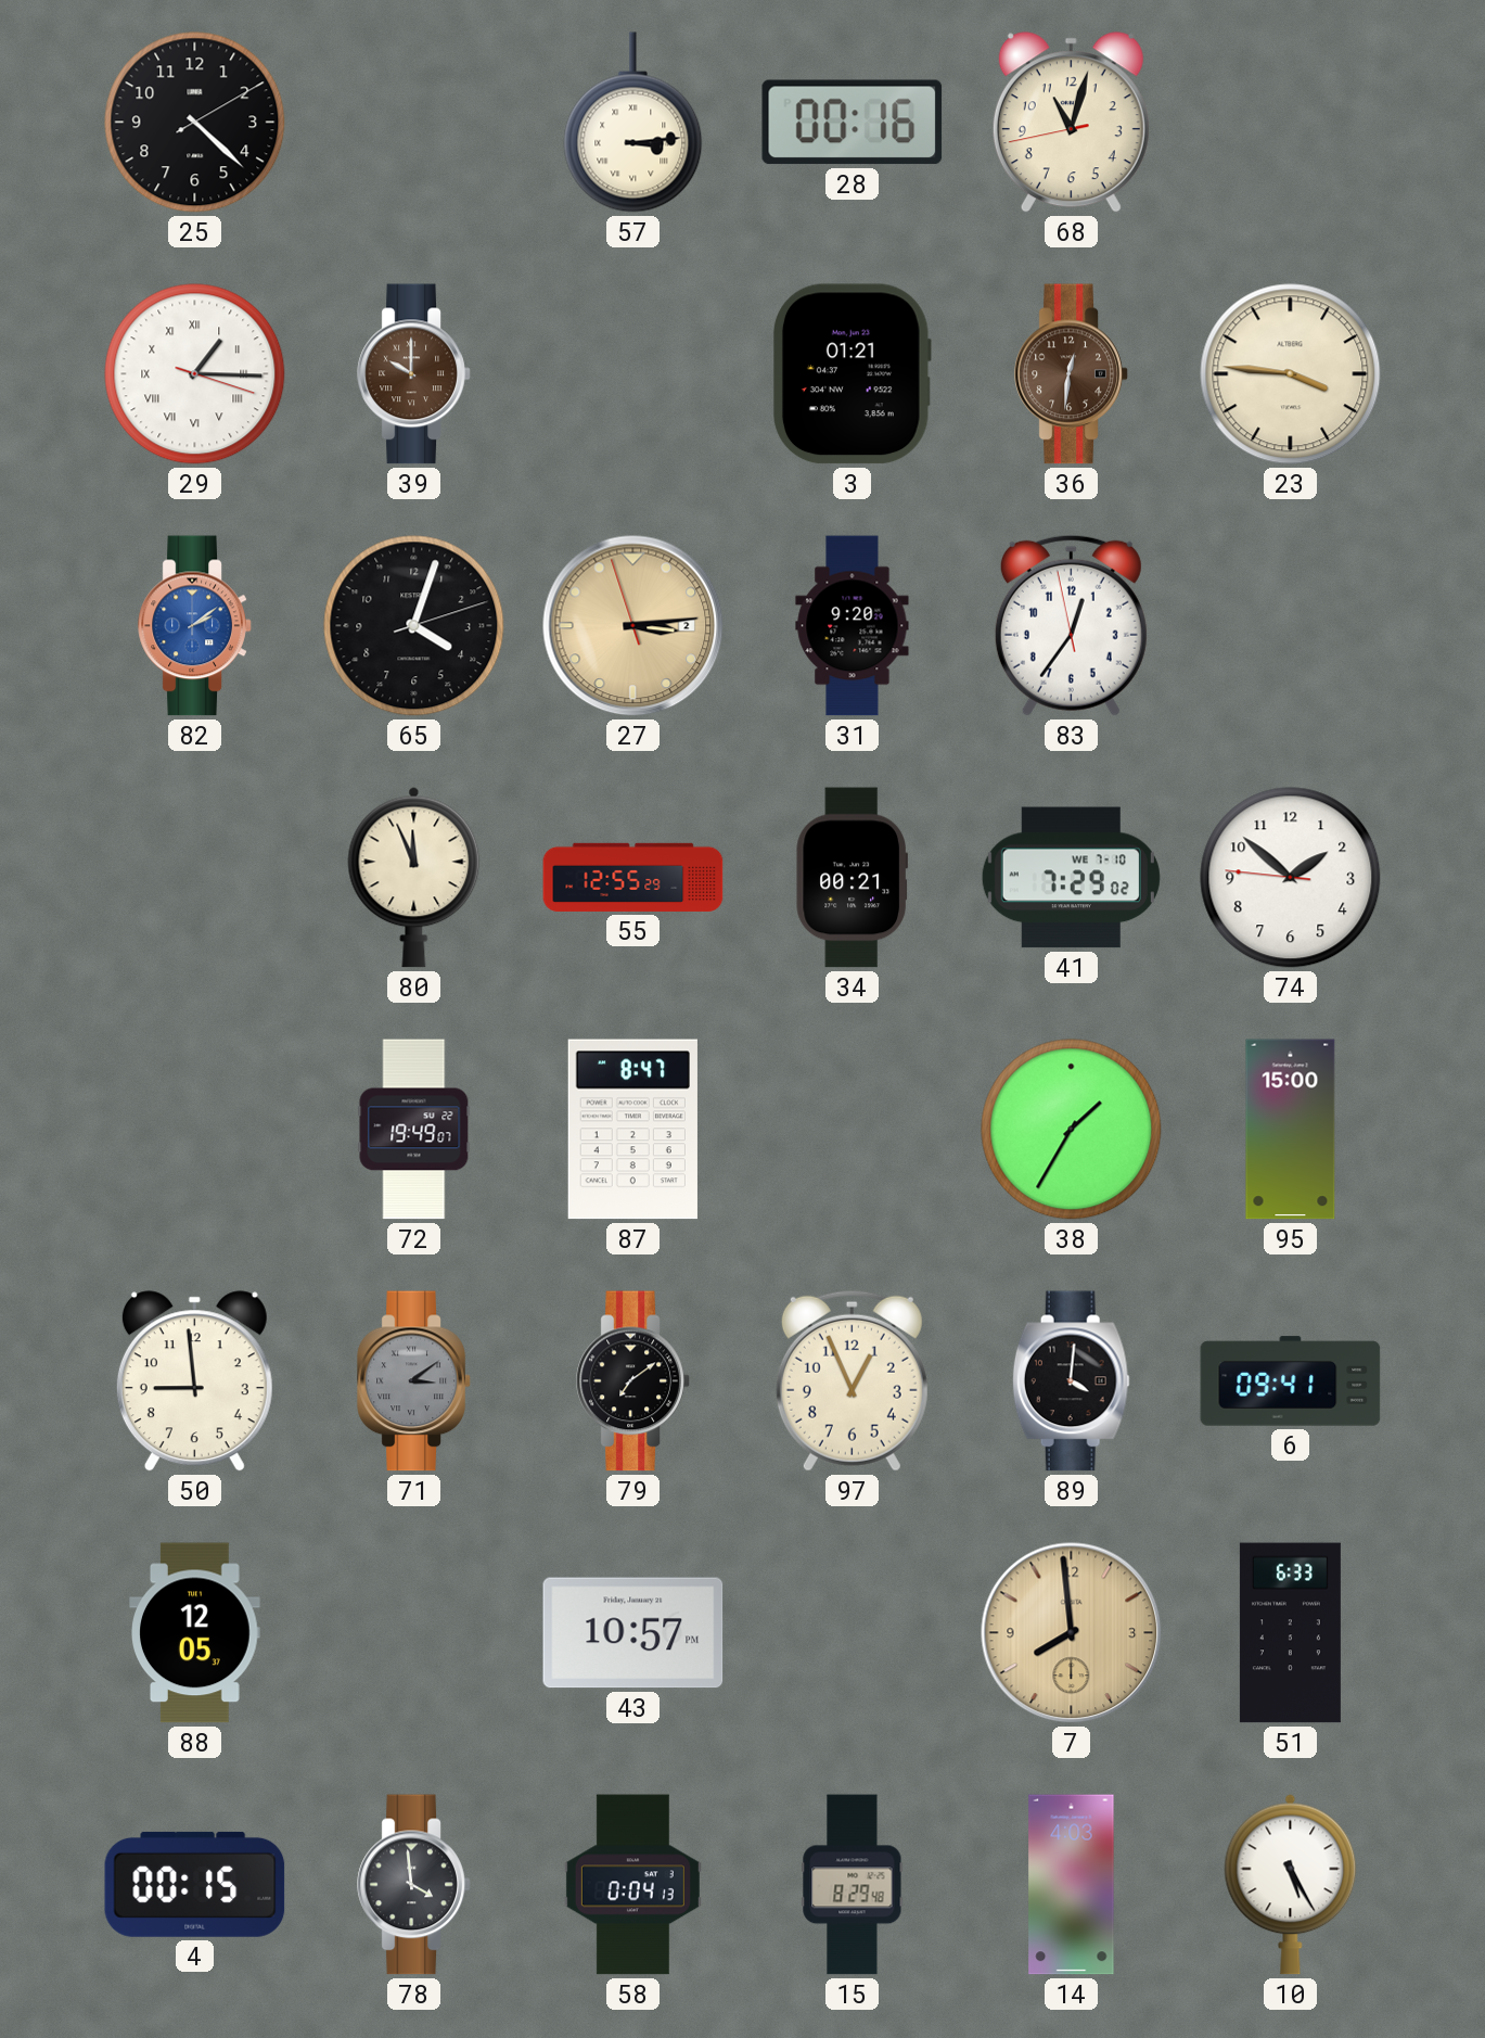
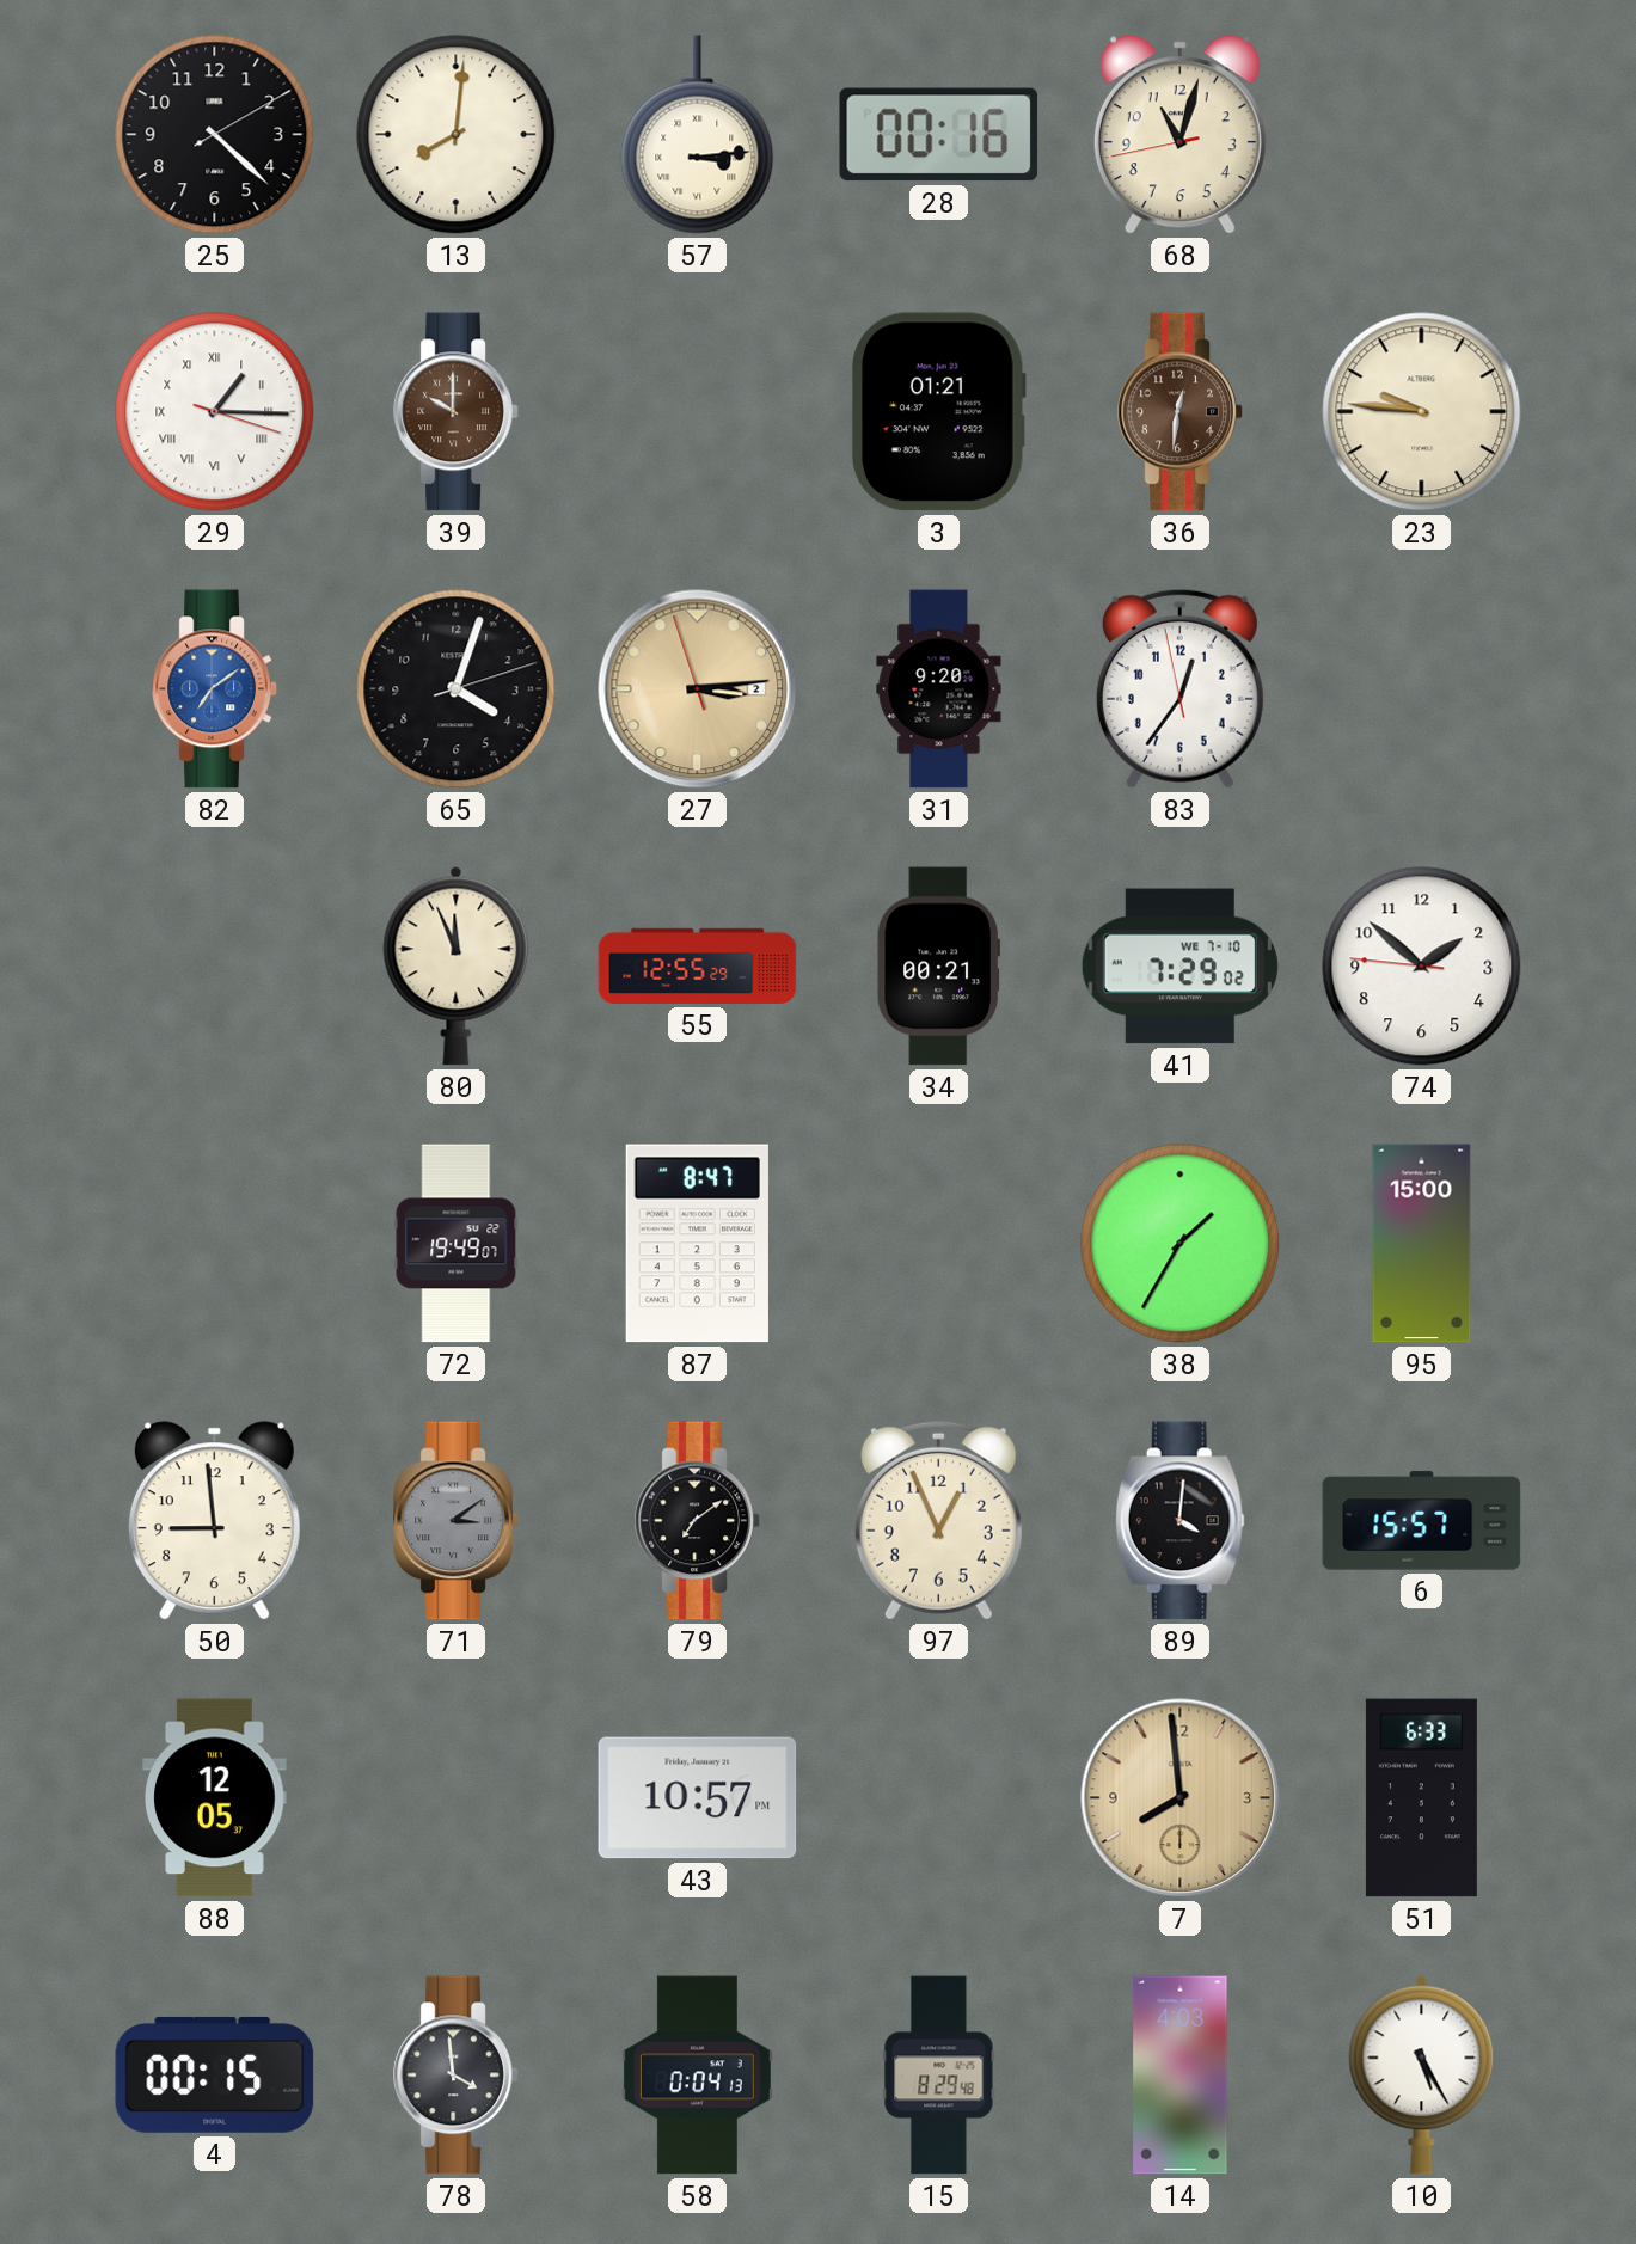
13: none -> 8:01 (457, 135)
23: 3:46 -> 9:46 (1422, 412)
82: 2:09 -> 7:09 (215, 689)
6: 09:41 -> 15:57 (1422, 1521)
